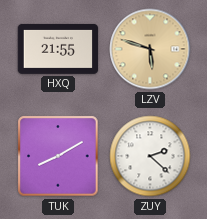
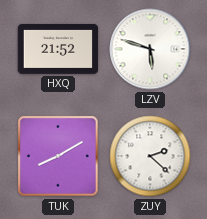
HXQ: 21:55 -> 21:52 (58, 49)
LZV dial: champagne -> white (150, 49)
